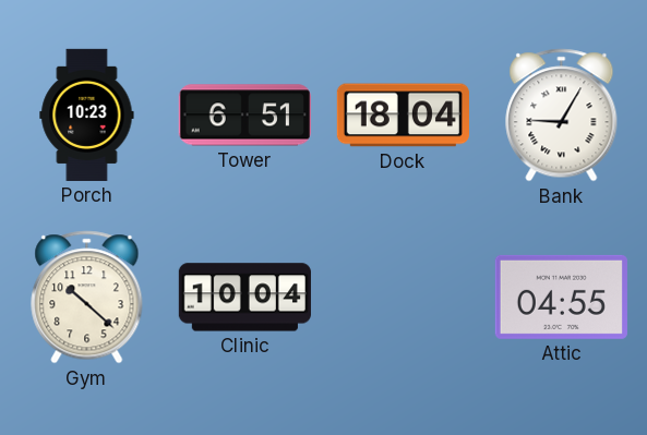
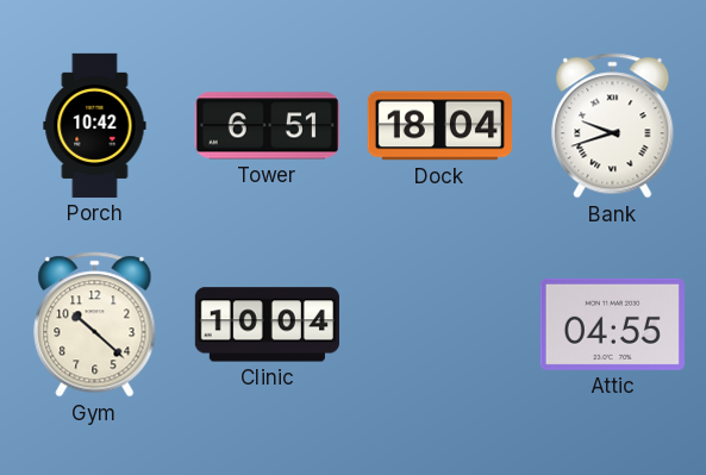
Porch: 10:23 -> 10:42 (95, 125)
Bank: 9:05 -> 9:42 (613, 126)
